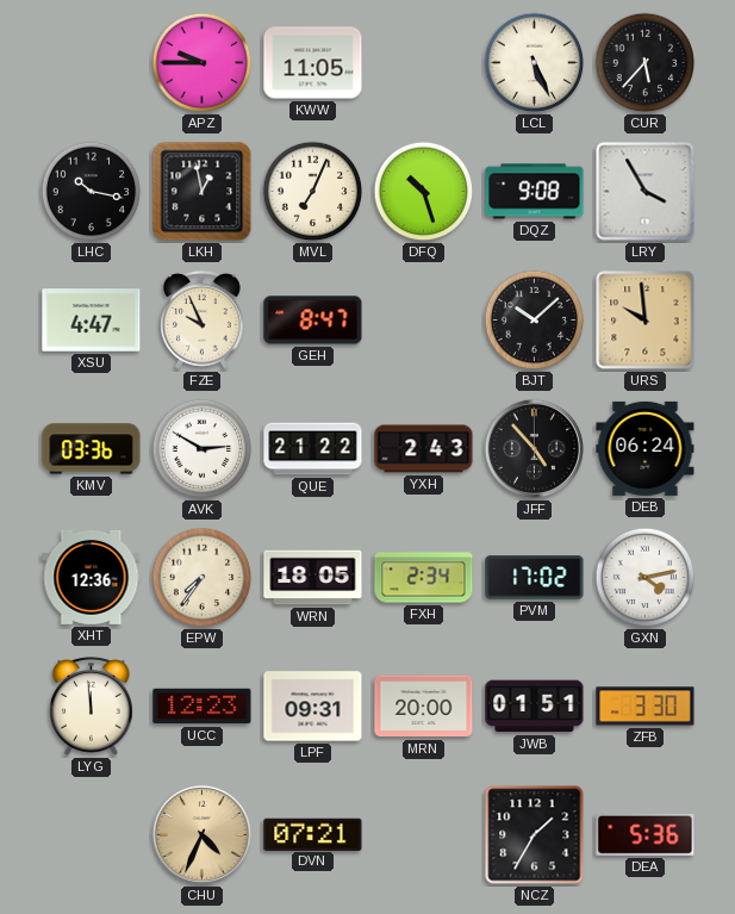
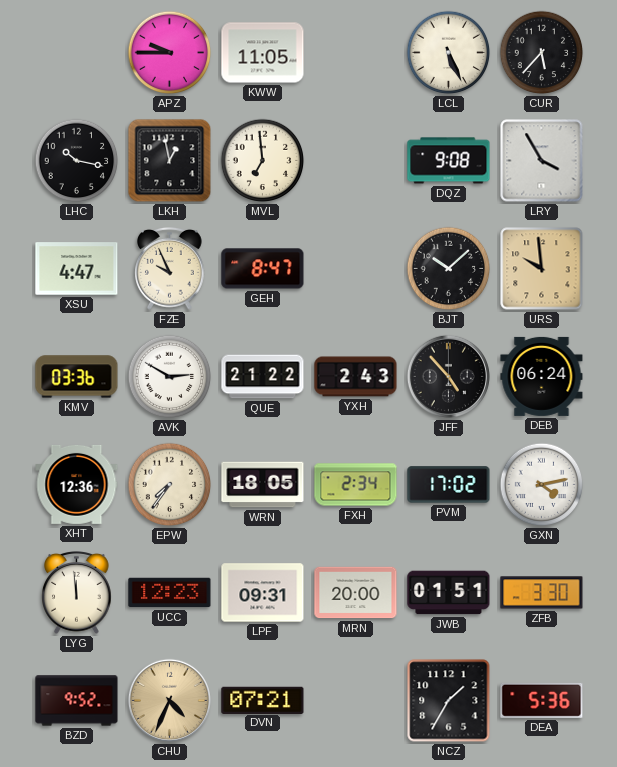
MVL: 7:04 -> 6:59 (263, 161)
DFQ: 10:27 -> none (424, 192)
BZD: none -> 9:52 (77, 701)
